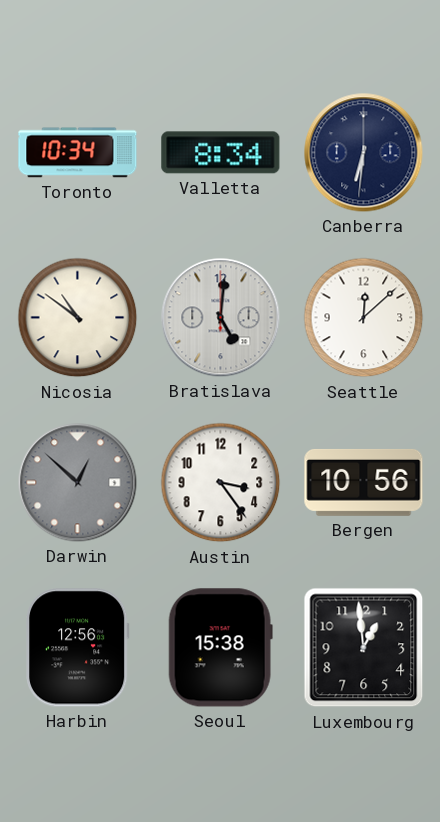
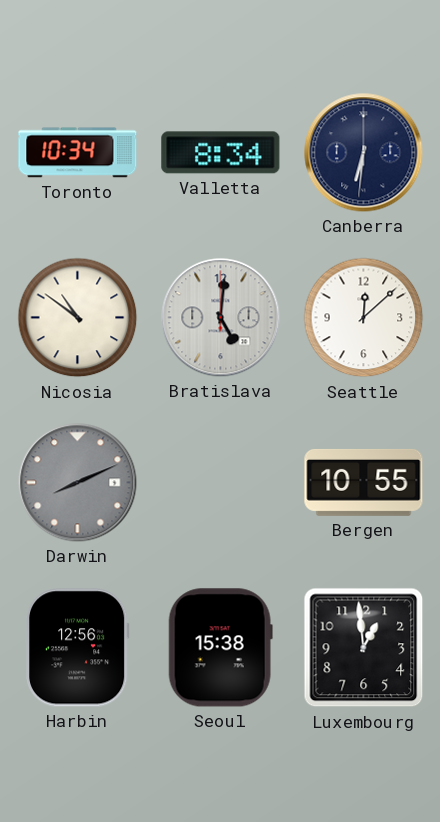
Darwin: 12:52 -> 8:11 (78, 483)
Austin: 3:24 -> none (221, 483)
Bergen: 10:56 -> 10:55 (364, 482)
